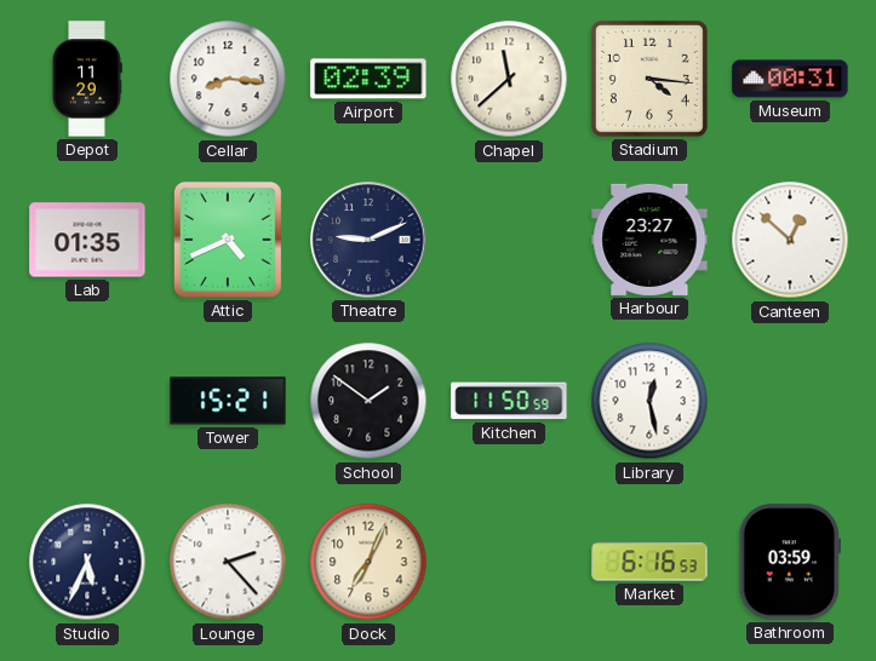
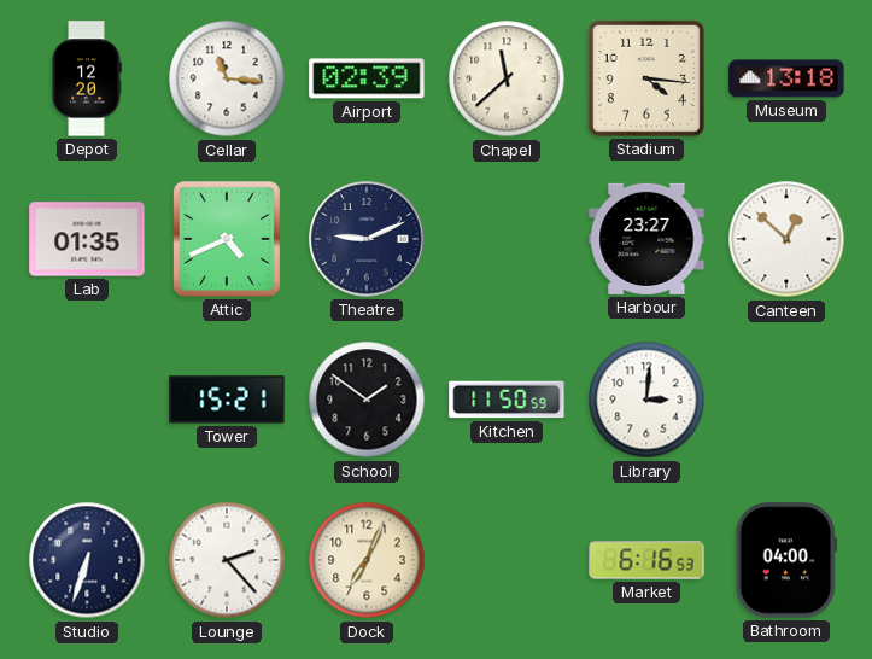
Depot: 11:29 -> 12:20 (87, 78)
Cellar: 8:16 -> 11:16 (227, 78)
Museum: 00:31 -> 13:18 (786, 78)
Library: 12:28 -> 3:01 (646, 400)
Studio: 5:34 -> 6:33 (87, 560)
Bathroom: 03:59 -> 04:00 (786, 560)
